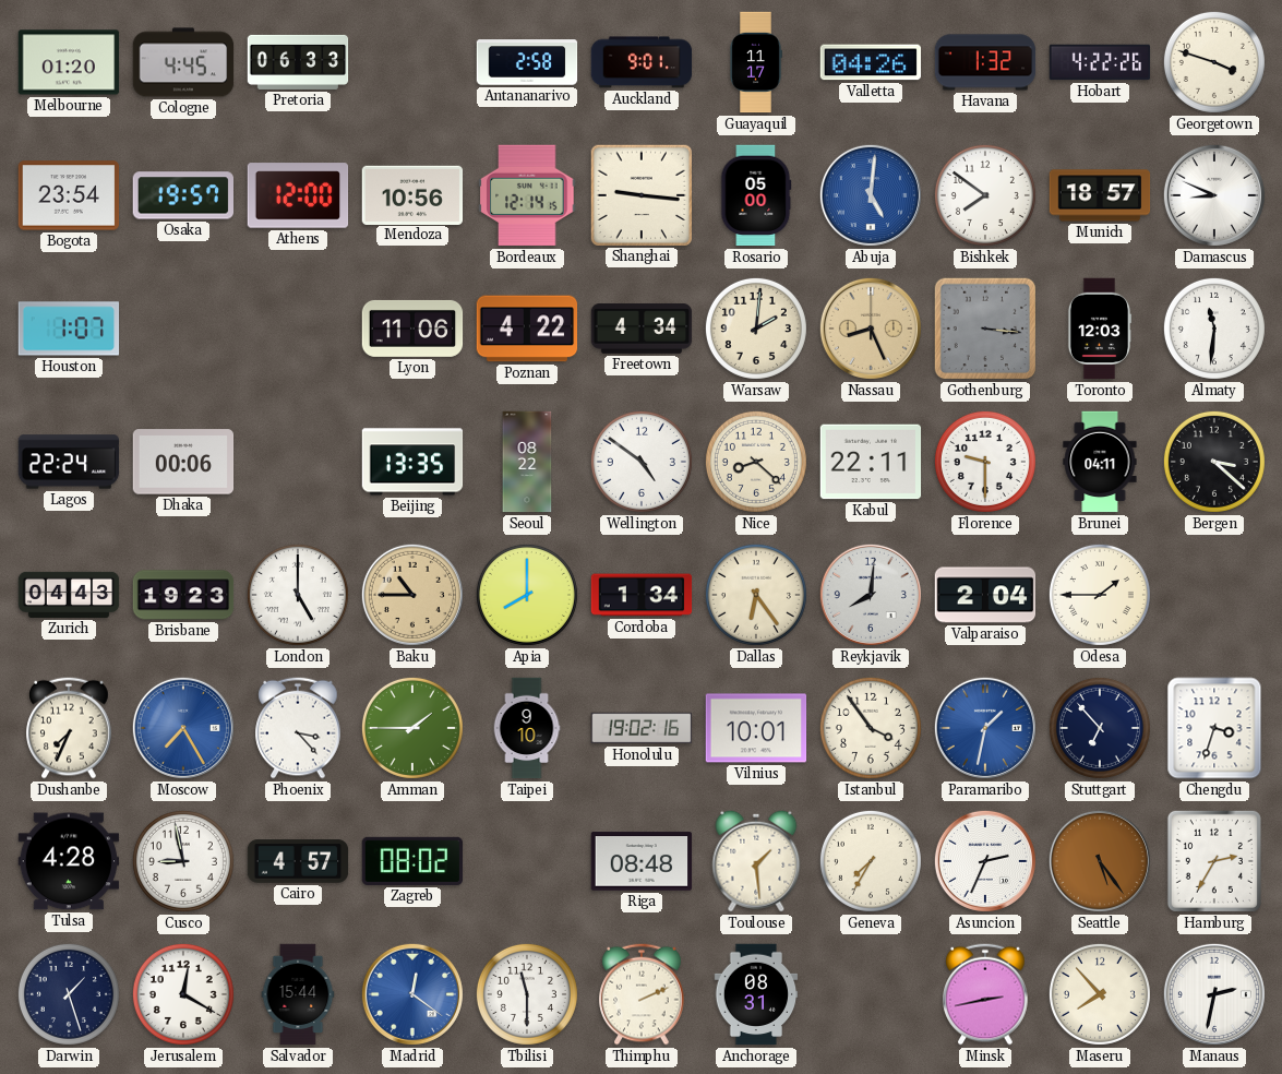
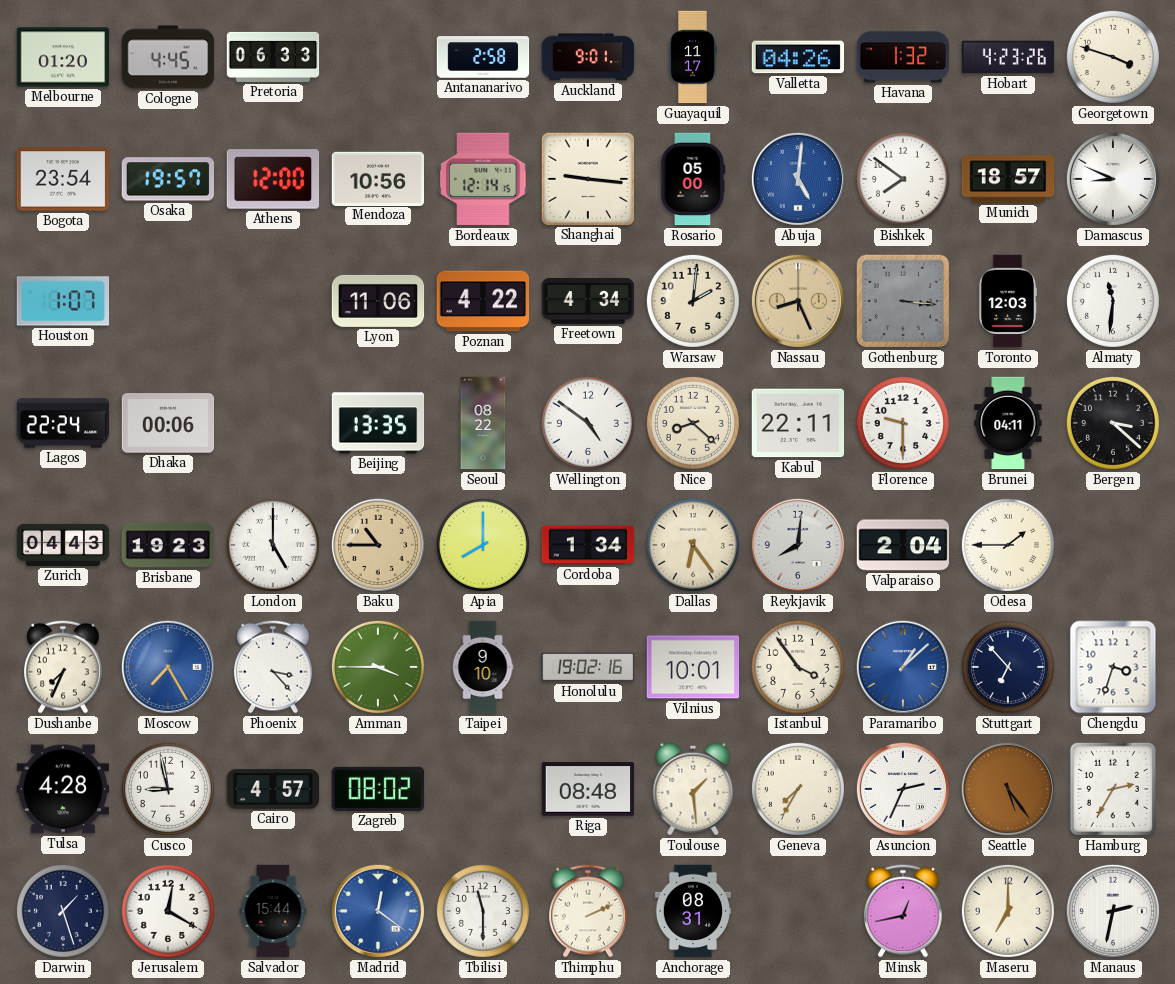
Hobart: 4:22 -> 4:23 (1008, 57)
Amman: 1:45 -> 3:45 (378, 667)
Paramaribo: 1:32 -> 1:08 (903, 667)
Minsk: 2:43 -> 12:43 (903, 911)
Maseru: 7:53 -> 7:00 (1008, 911)
